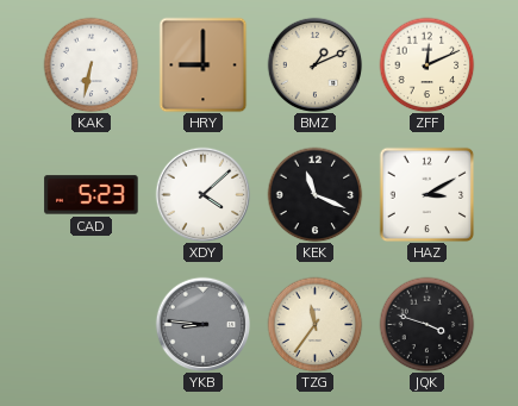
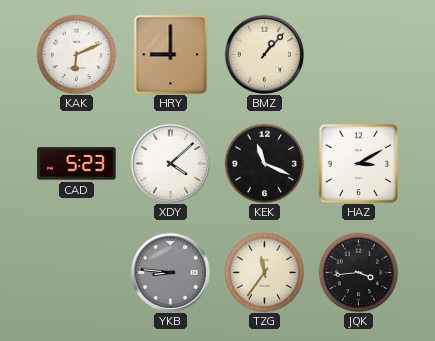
KAK: 6:32 -> 6:11 (76, 54)
BMZ: 1:11 -> 1:07 (264, 54)
ZFF: 12:11 -> none (426, 64)
JQK: 3:48 -> 3:44 (358, 272)
